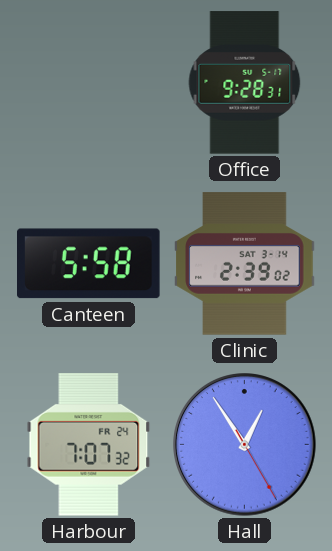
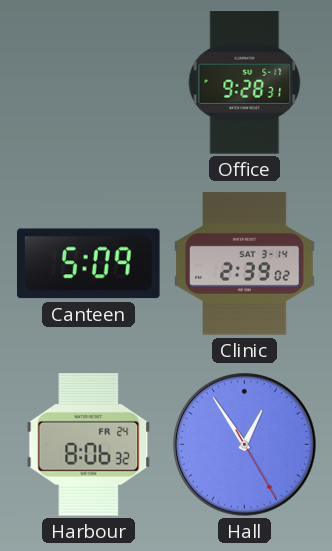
Canteen: 5:58 -> 5:09 (89, 264)
Harbour: 7:07 -> 8:06 (89, 445)
